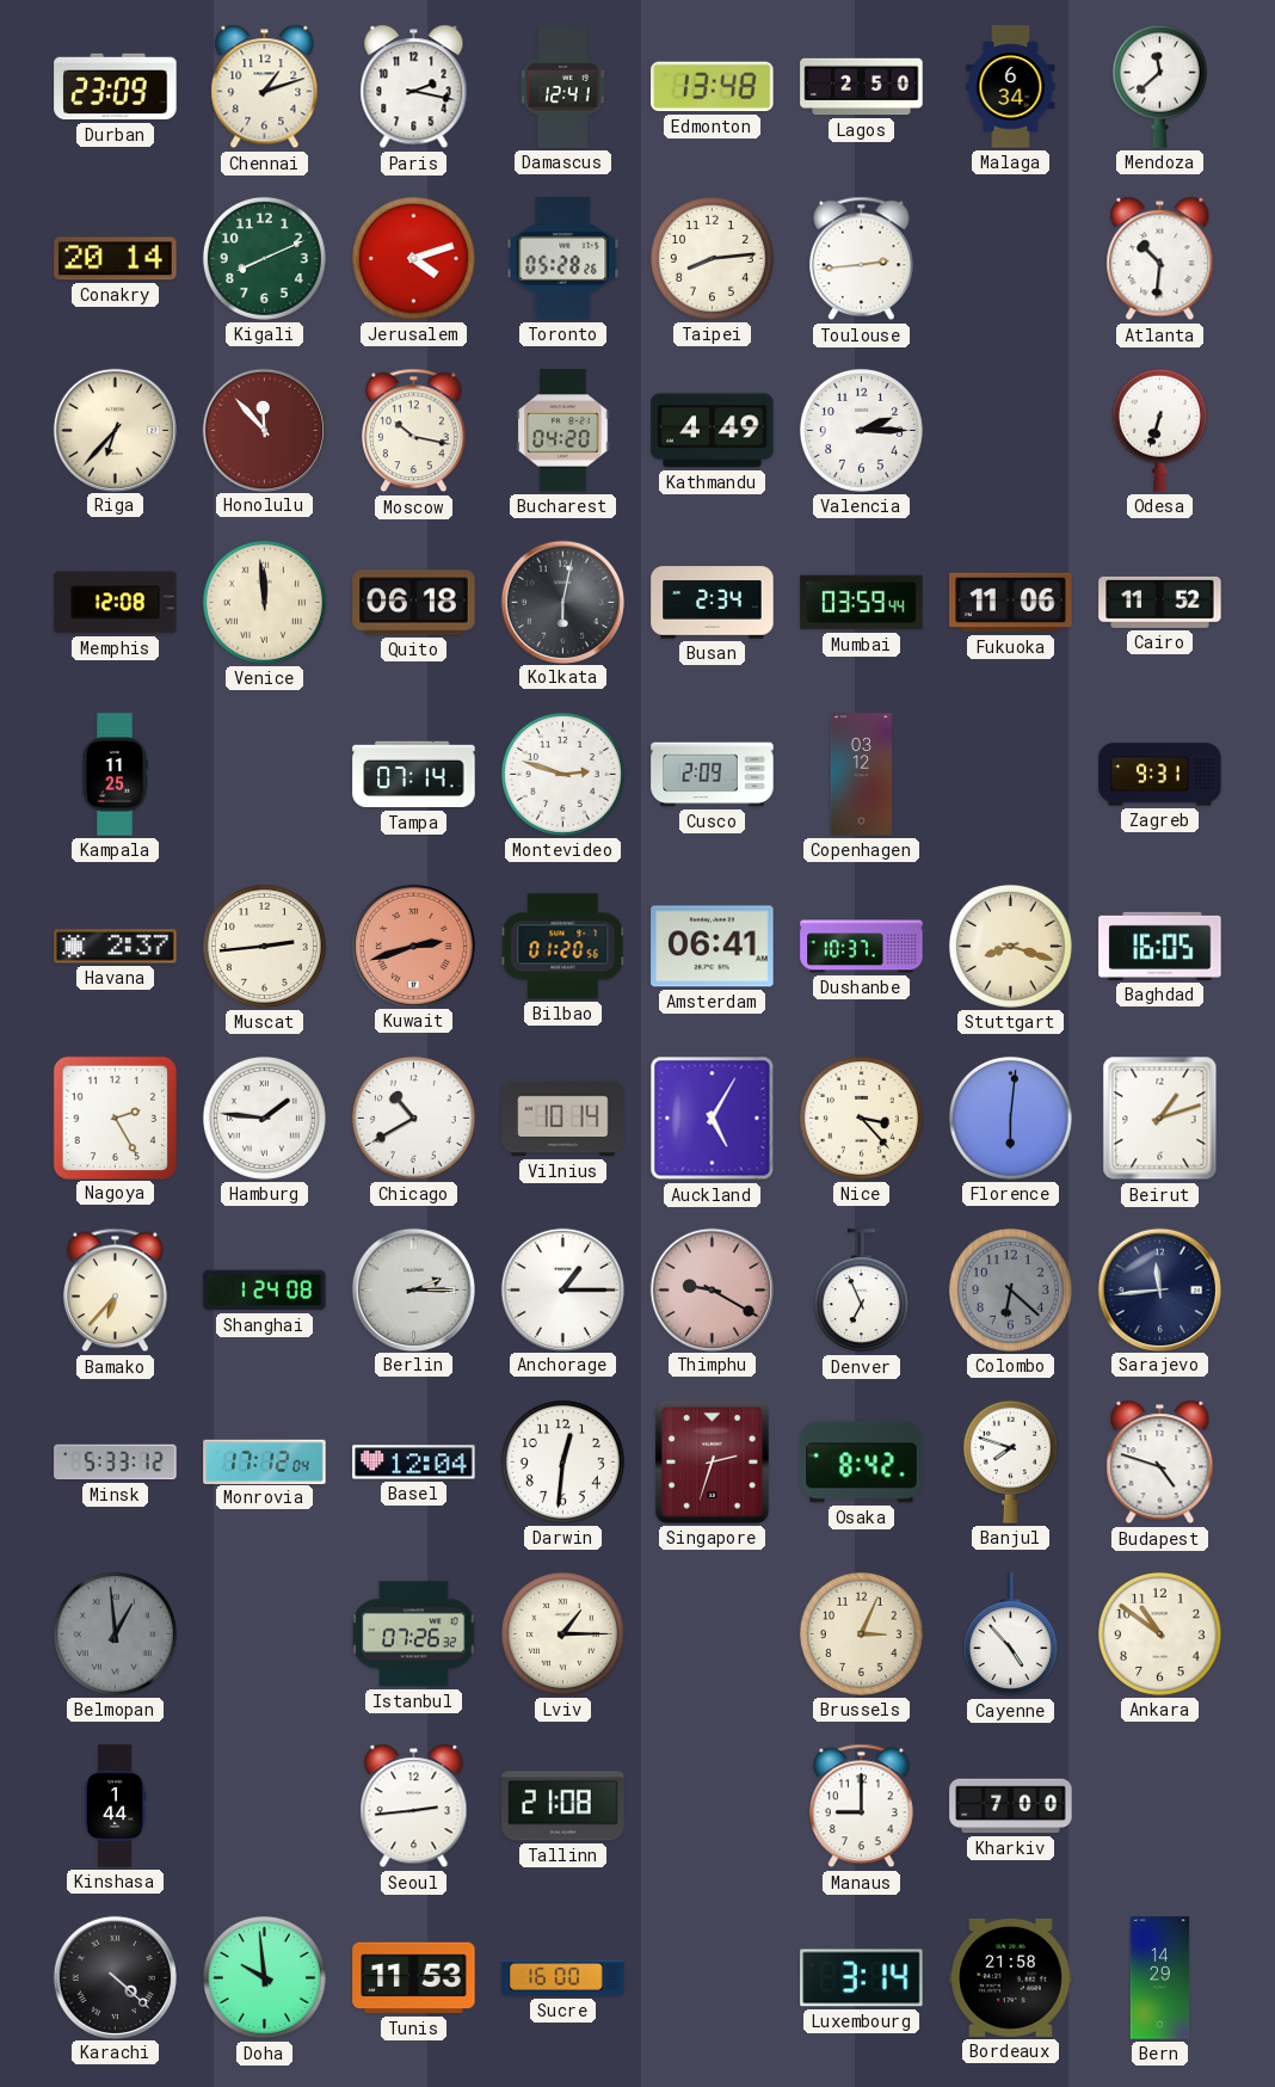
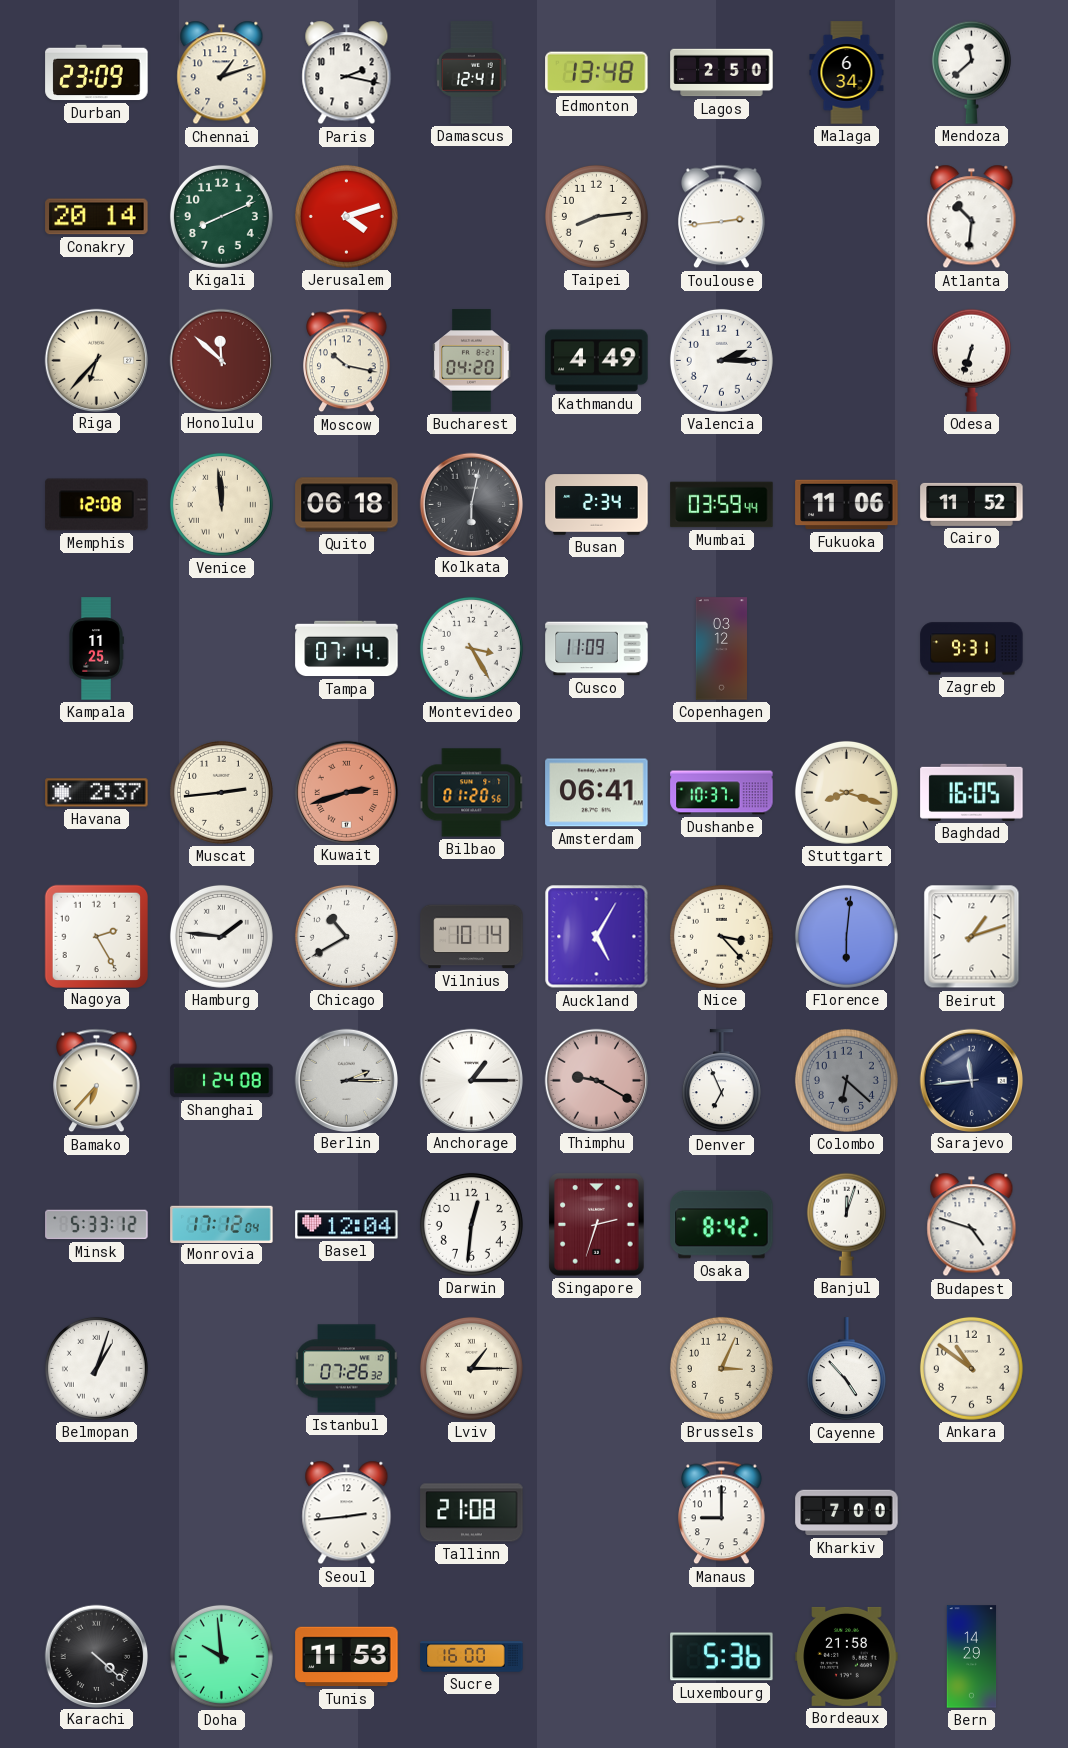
Toronto: 05:28 -> none (563, 259)
Honolulu: 11:53 -> 11:52 (221, 360)
Montevideo: 2:48 -> 3:25 (471, 648)
Cusco: 2:09 -> 11:09 (597, 649)
Banjul: 7:48 -> 12:03 (846, 1224)
Belmopan: 12:59 -> 1:03 (96, 1368)
Belmopan dial: grey -> white (96, 1368)
Kinshasa: 1:44 -> none (115, 1806)
Luxembourg: 3:14 -> 5:36 (722, 1657)
